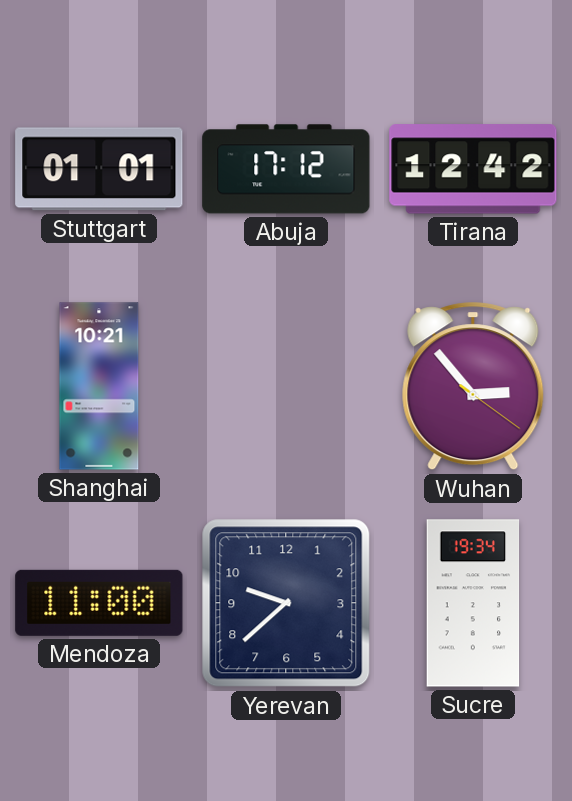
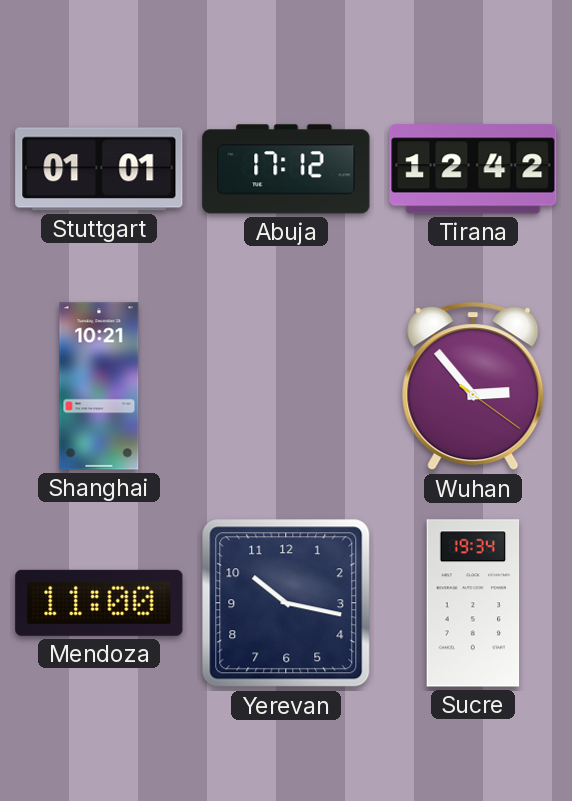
Yerevan: 9:38 -> 10:17 (286, 603)
